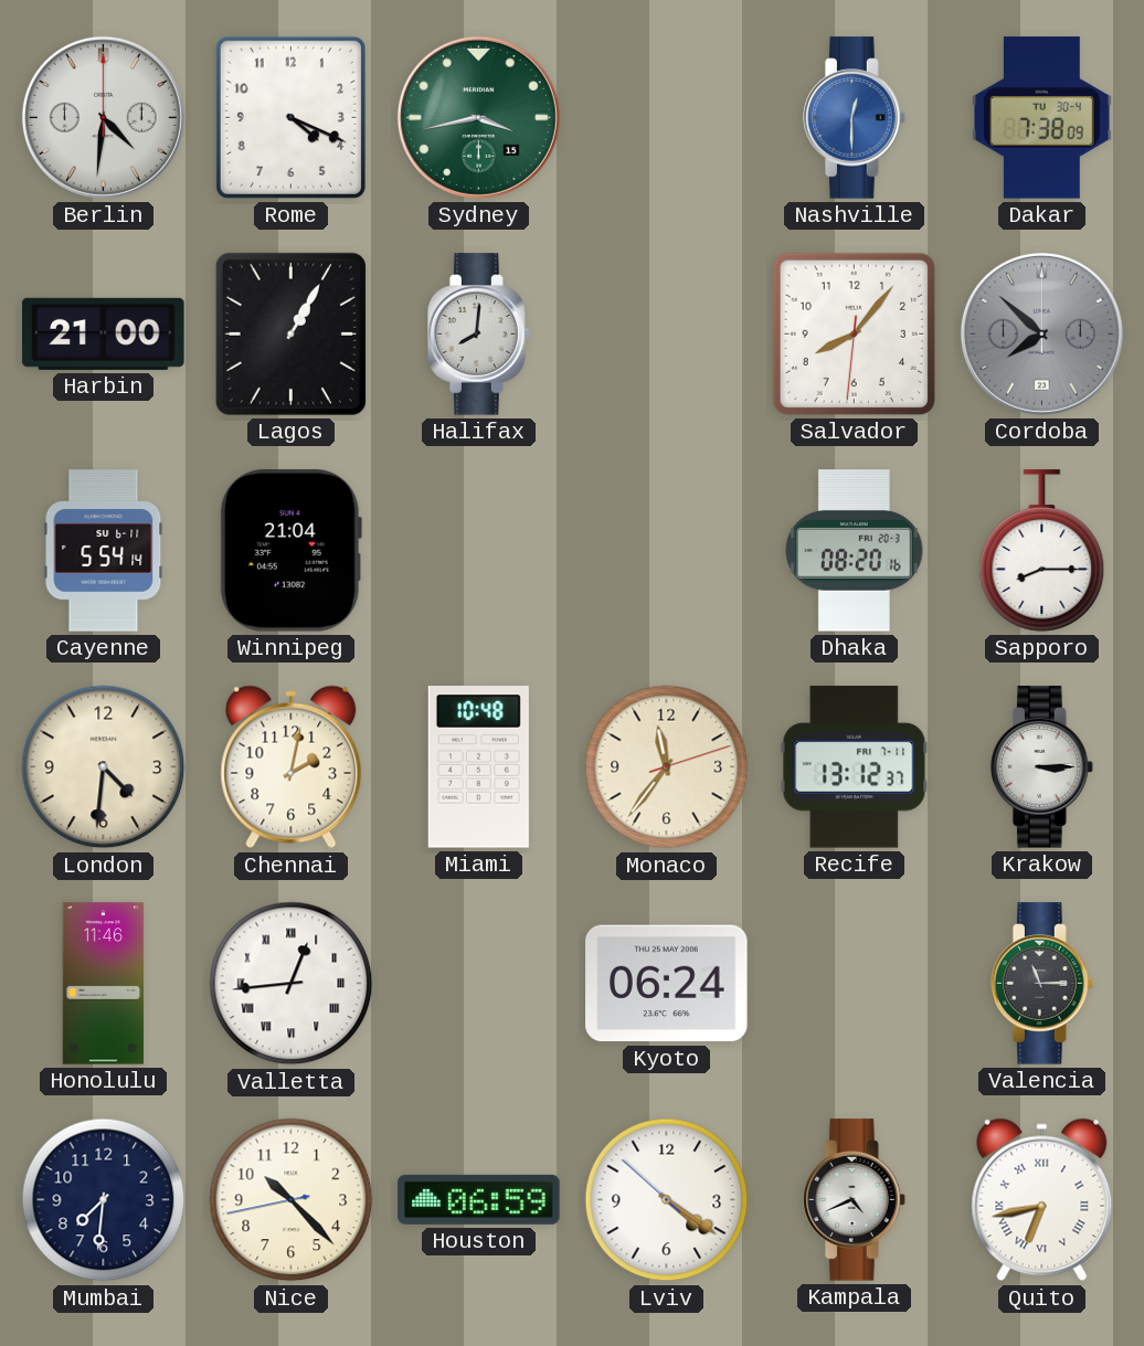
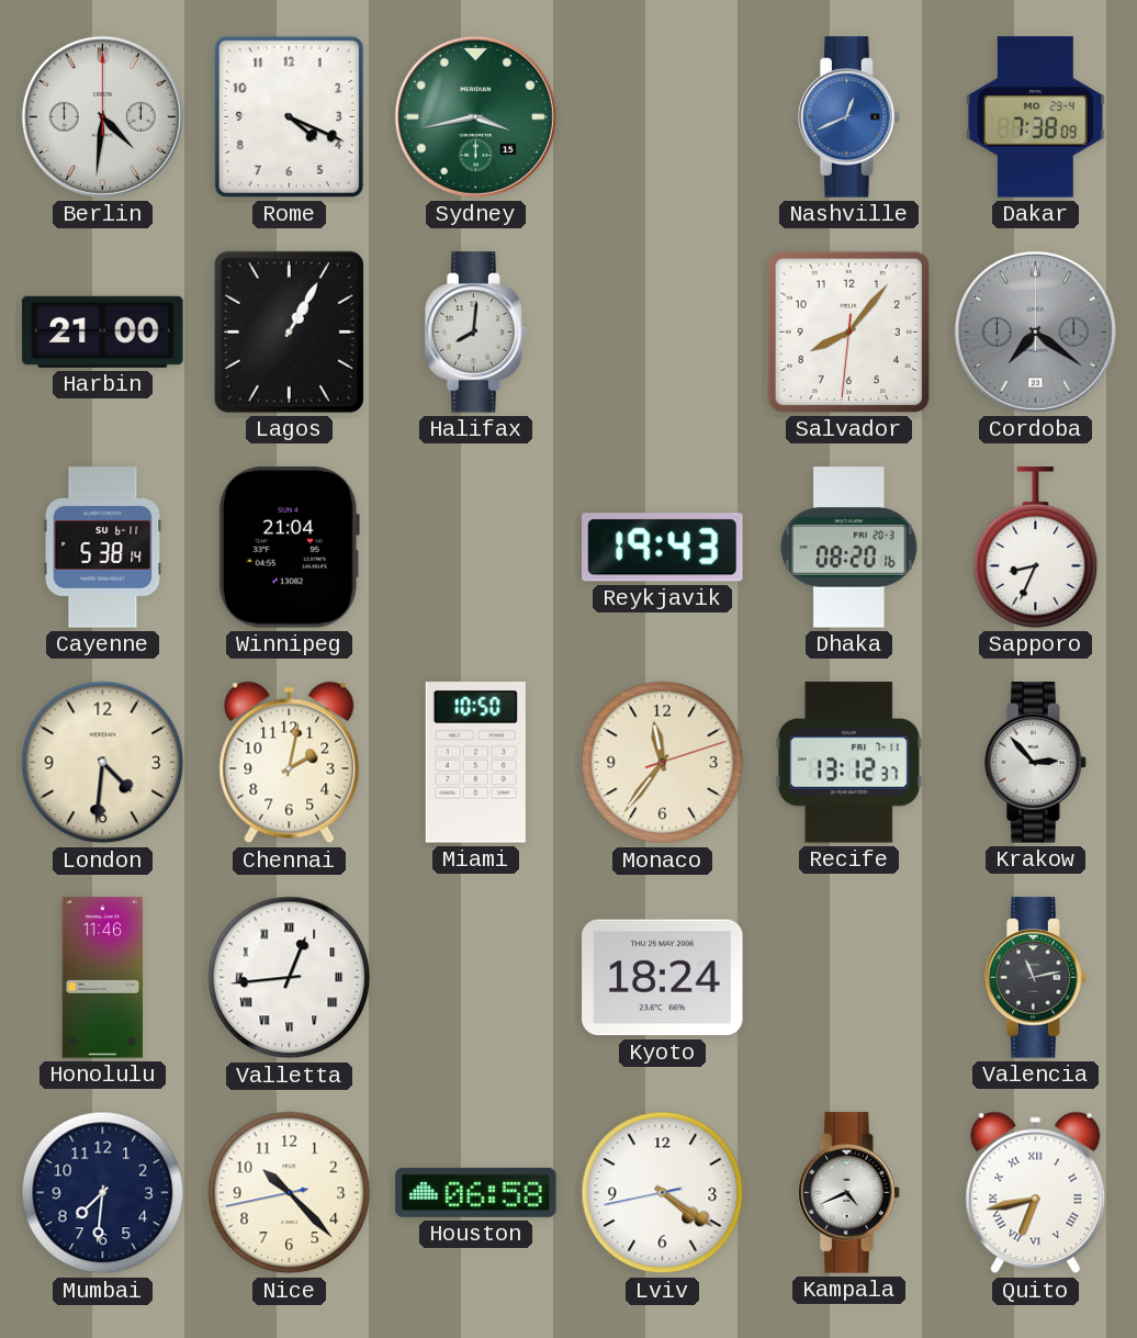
Nashville: 12:30 -> 12:41 (849, 117)
Dakar date: TU 30-4 -> MO 29-4 (1036, 117)
Cordoba: 7:52 -> 7:21 (1035, 331)
Cayenne: 5:54 -> 5:38 (103, 548)
Reykjavik: none -> 19:43 (663, 548)
Sapporo: 8:15 -> 8:34 (1036, 548)
Miami: 10:48 -> 10:50 (475, 763)
Krakow: 3:15 -> 2:53 (1036, 763)
Kyoto: 06:24 -> 18:24 (663, 978)
Valencia: 11:15 -> 11:13 (1036, 978)
Houston: 06:59 -> 06:58 (476, 1192)
Lviv: 4:20:52 -> 4:20:43 (663, 1193)
